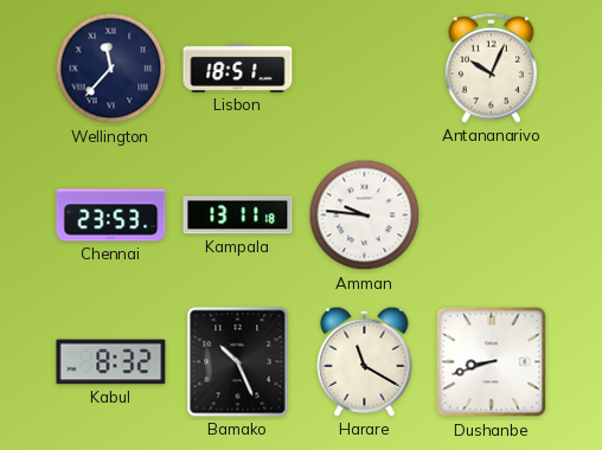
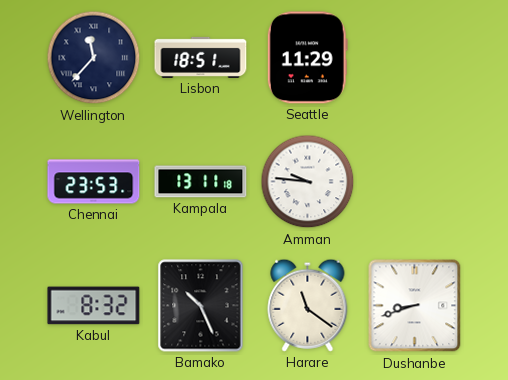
Seattle: none -> 11:29 (307, 58)
Antananarivo: 10:04 -> none (491, 67)
Harare: 11:20 -> 11:21 (308, 305)
